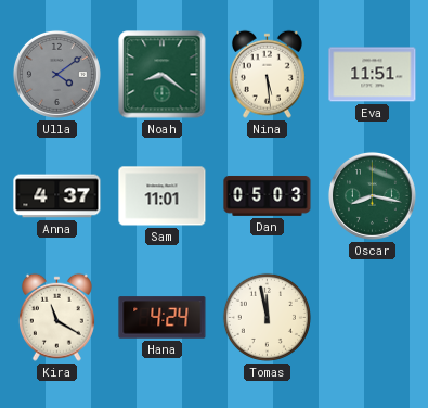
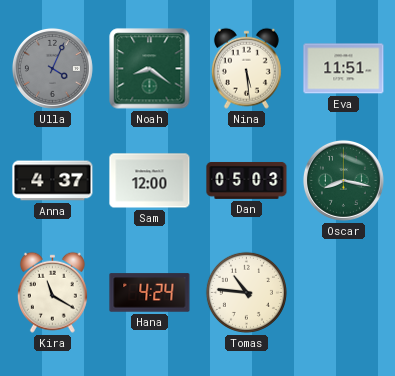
Ulla: 4:09 -> 4:04 (52, 68)
Sam: 11:01 -> 12:00 (150, 181)
Tomas: 11:58 -> 10:46 (246, 292)
